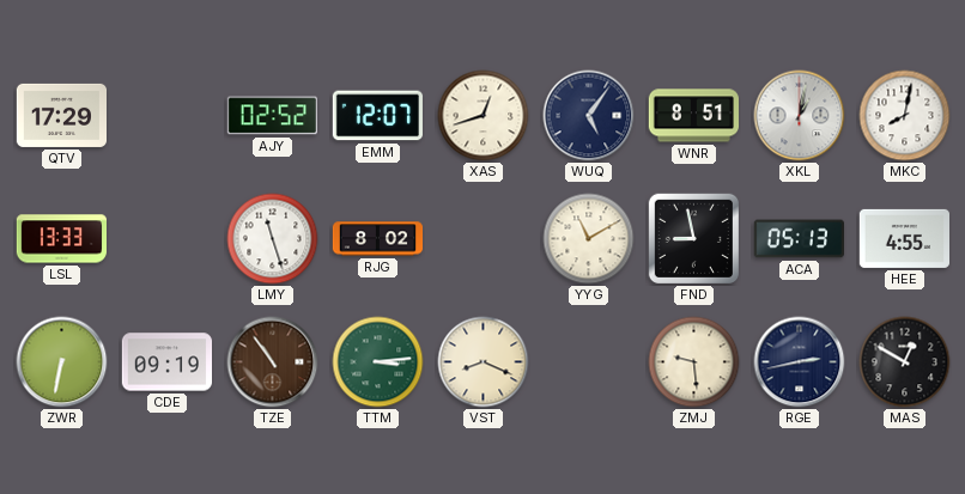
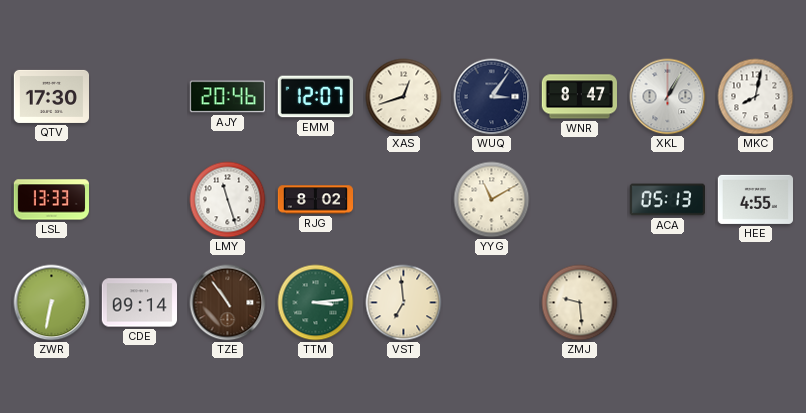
QTV: 17:29 -> 17:30 (51, 96)
AJY: 02:52 -> 20:46 (227, 97)
WUQ: 5:06 -> 3:06 (492, 97)
WNR: 8:51 -> 8:47 (579, 97)
XKL: 1:02 -> 1:05 (668, 97)
FND: 8:58 -> none (693, 238)
CDE: 09:19 -> 09:14 (139, 303)
VST: 8:19 -> 6:59 (404, 303)
RGE: 2:43 -> none (800, 362)
MAS: 12:50 -> none (905, 362)
